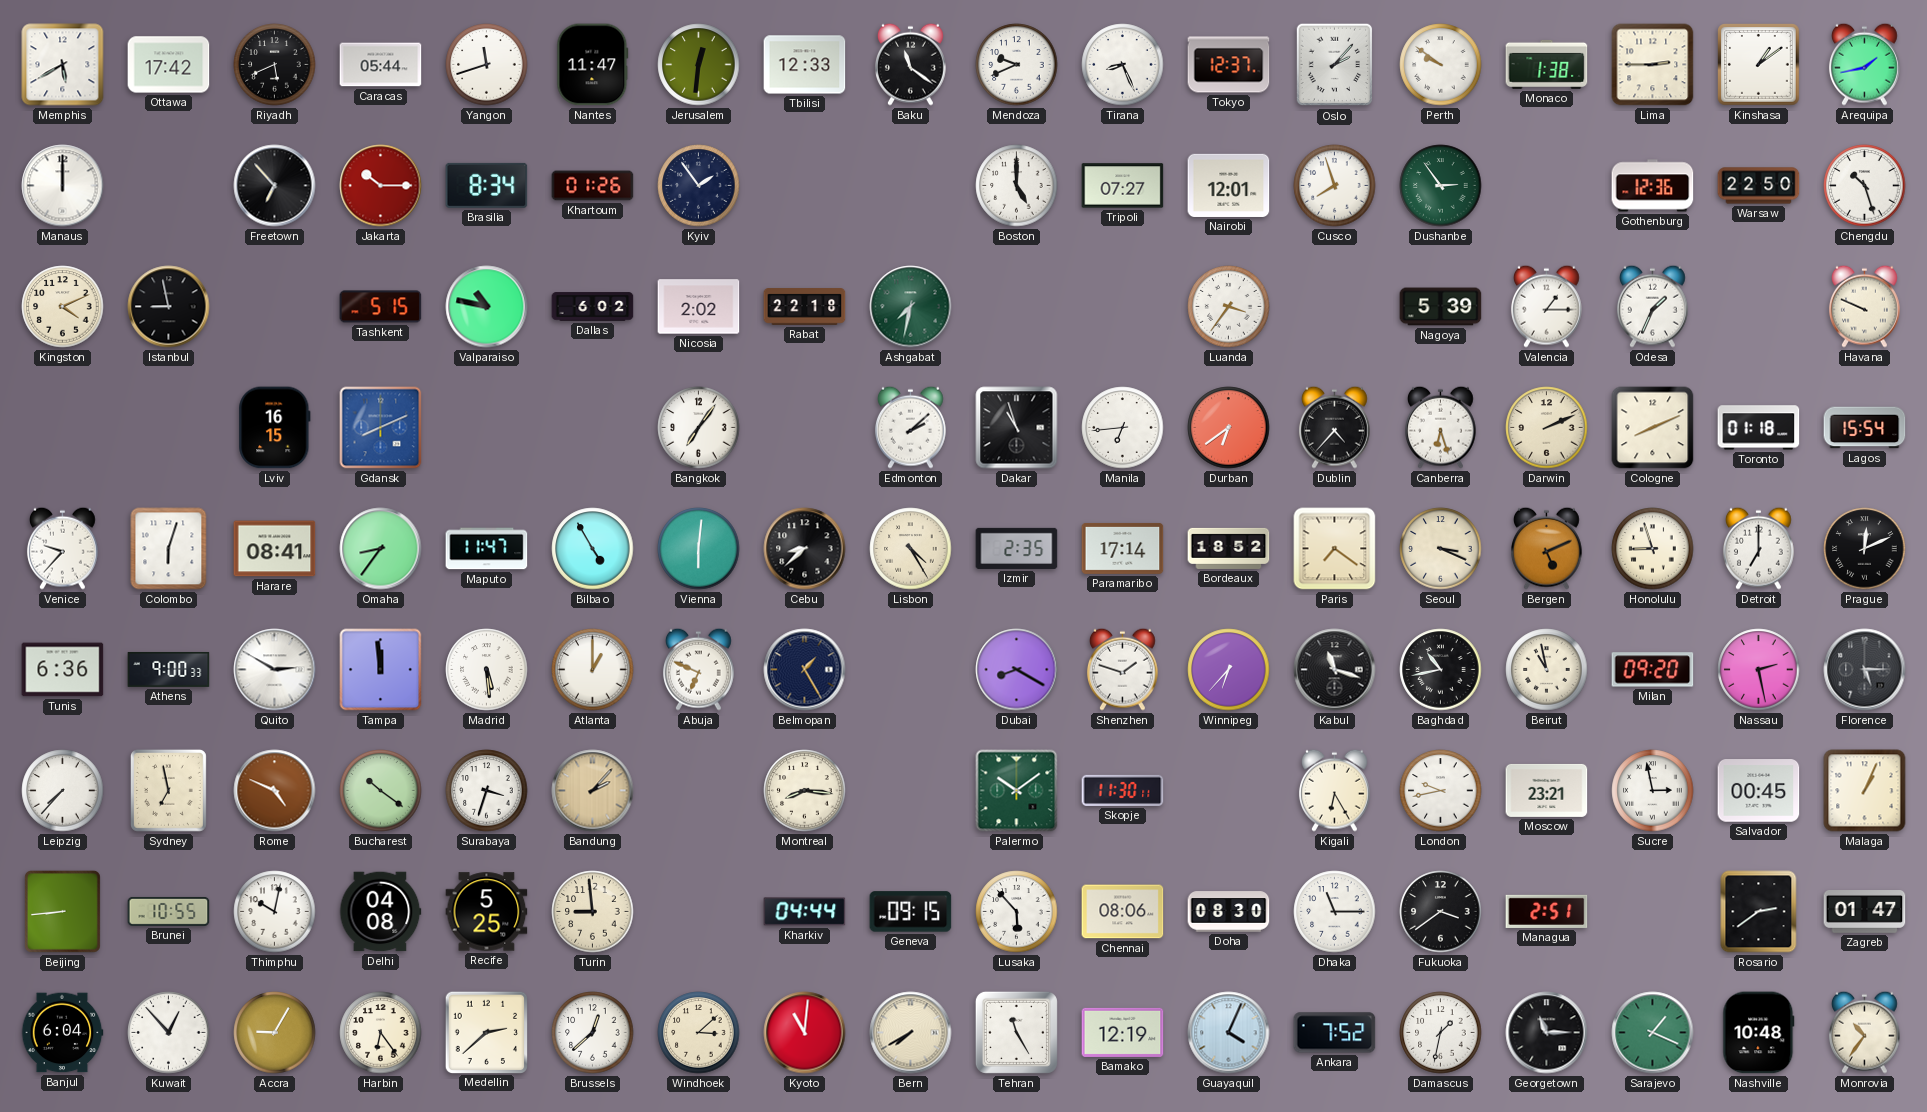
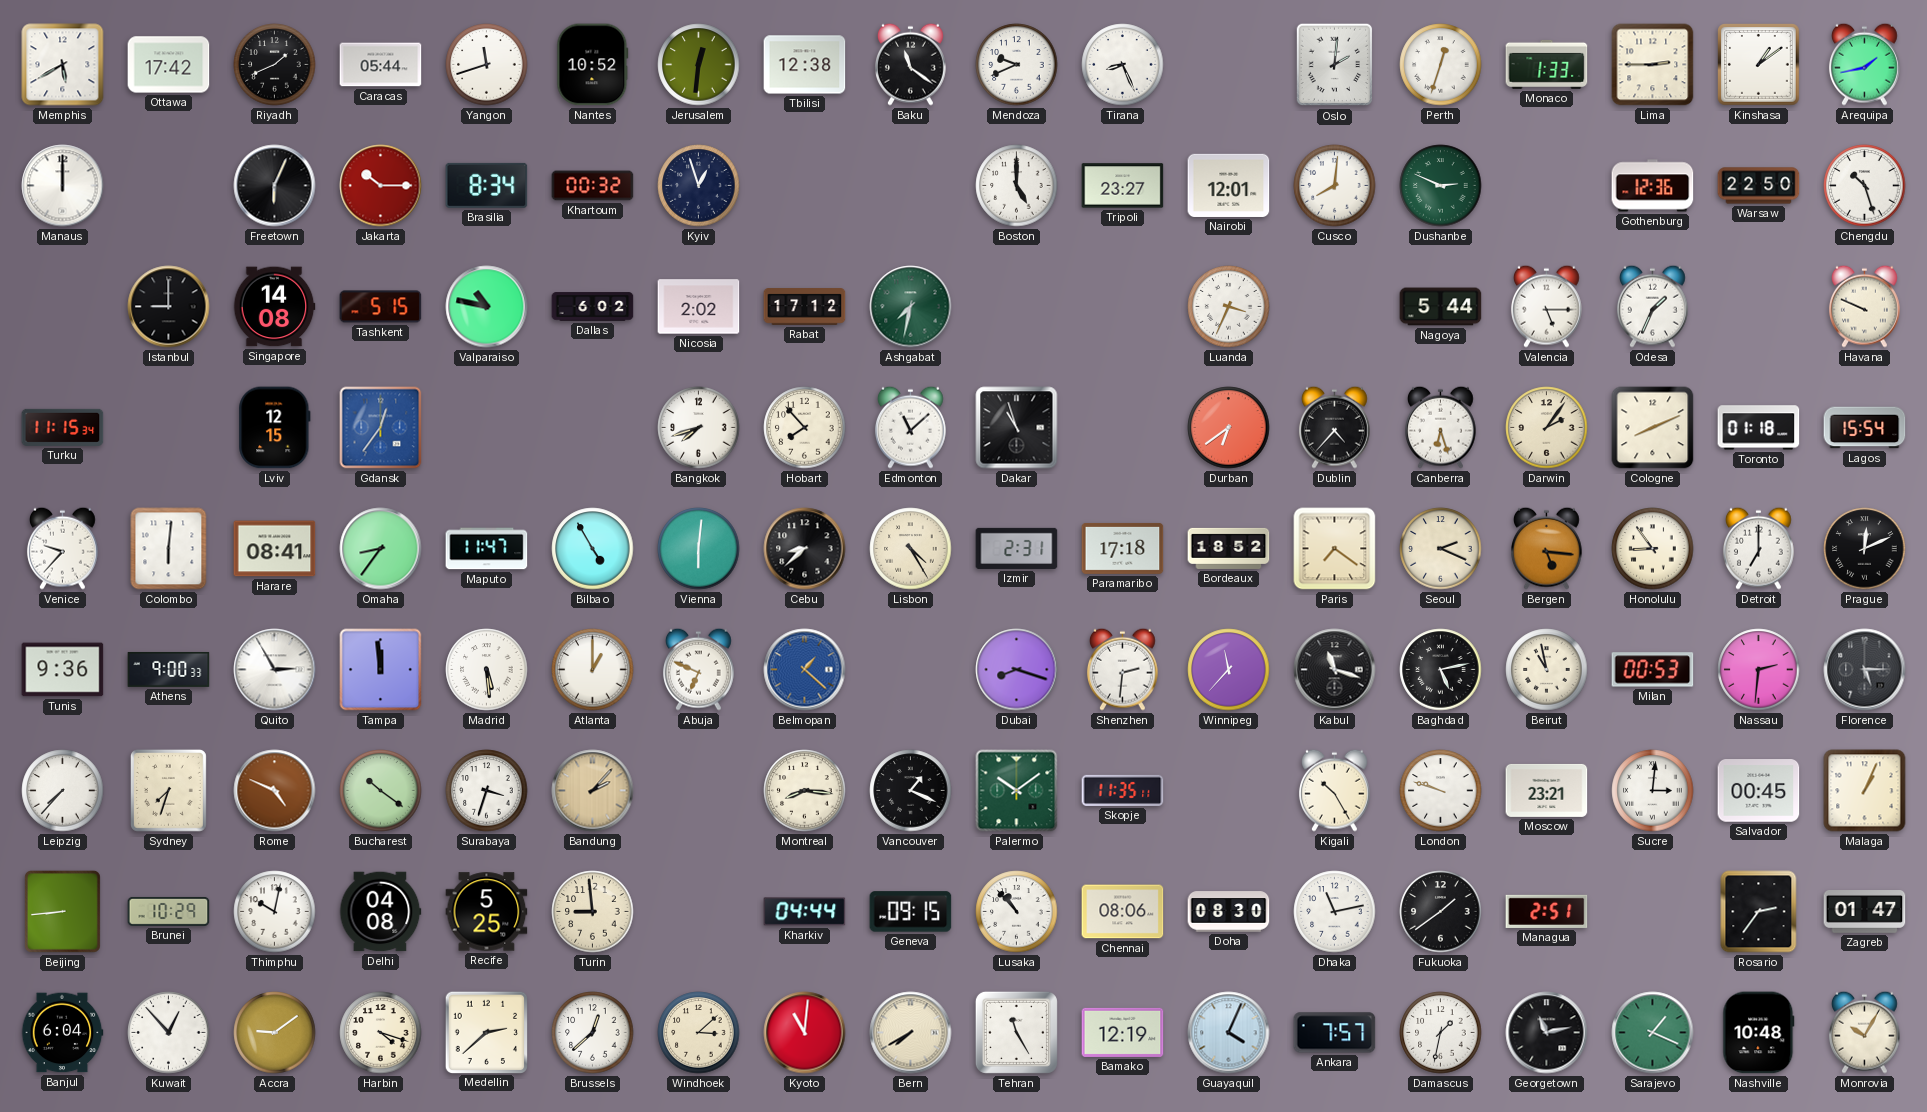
Riyadh: 5:41 -> 1:41 (275, 65)
Nantes: 11:47 -> 10:52 (593, 65)
Tbilisi: 12:33 -> 12:38 (805, 65)
Tokyo: 12:37 -> none (1229, 65)
Oslo: 2:07 -> 2:01 (1335, 65)
Perth: 9:51 -> 12:33 (1441, 65)
Monaco: 1:38 -> 1:33 (1547, 64)
Freetown: 6:53 -> 6:04 (275, 186)
Khartoum: 01:26 -> 00:32 (593, 186)
Kyiv: 1:54 -> 12:57 (699, 186)
Tripoli: 07:27 -> 23:27 (1123, 186)
Cusco: 7:57 -> 8:01 (1335, 186)
Dushanbe: 2:54 -> 2:49 (1441, 186)
Kingston: 4:11 -> none (63, 307)
Istanbul: 8:58 -> 9:00 (169, 307)
Singapore: none -> 14:08 (274, 307)
Rabat: 22:18 -> 17:12 (805, 307)
Luanda: 3:36 -> 3:34 (1229, 307)
Nagoya: 5:39 -> 5:44 (1441, 307)
Valencia: 1:15 -> 5:15 (1546, 306)
Turku: none -> 11:15 (63, 427)
Lviv: 16:15 -> 12:15 (275, 428)
Gdansk: 8:11 -> 12:36 (381, 428)
Bangkok: 7:06 -> 7:42 (699, 428)
Hobart: none -> 7:53 (805, 428)
Edmonton: 2:08 -> 11:08 (910, 427)
Manila: 6:44 -> none (1123, 428)
Darwin: 2:11 -> 2:06 (1547, 428)
Colombo: 6:03 -> 6:01 (169, 549)
Izmir: 2:35 -> 2:31 (1017, 548)
Paramaribo: 17:14 -> 17:18 (1123, 548)
Seoul: 3:19 -> 2:19 (1441, 549)
Bergen: 5:11 -> 5:16 (1546, 548)
Honolulu: 8:57 -> 8:54 (1653, 549)
Tunis: 6:36 -> 9:36 (63, 670)
Quito: 2:50 -> 2:55 (275, 670)
Belmopan: 1:25 -> 1:22 (805, 670)
Belmopan dial: navy -> blue (805, 670)
Dubai: 8:20 -> 8:18 (1017, 670)
Shenzhen: 1:48 -> 2:31 (1122, 669)
Winnipeg: 6:37 -> 11:37 (1229, 670)
Baghdad: 10:43 -> 5:13 (1441, 670)
Milan: 09:20 -> 00:53 (1653, 670)
Nassau: 2:28 -> 2:31 (1759, 670)
Sydney: 6:58 -> 7:33 (168, 790)
Vancouver: none -> 1:19 (911, 791)
Skopje: 11:30 -> 11:35 (1123, 790)
Kigali: 6:25 -> 10:25 (1334, 790)
London: 9:43 -> 9:48 (1441, 791)
Sucre: 2:58 -> 3:01 (1653, 791)
Brunei: 10:55 -> 10:29 (169, 911)
Lusaka: 5:53 -> 10:53 (1017, 912)
Dhaka: 11:15 -> 11:13 (1335, 912)
Fukuoka: 3:39 -> 1:39 (1441, 912)
Rosario: 2:39 -> 2:36 (1759, 912)
Accra: 9:05 -> 9:09 (275, 1033)
Harbin: 6:24 -> 4:18 (381, 1033)
Ankara: 7:52 -> 7:57 (1335, 1033)
Georgetown: 11:15 -> 11:13 (1547, 1033)
Monrovia: 10:36 -> 10:05 (1864, 1032)
